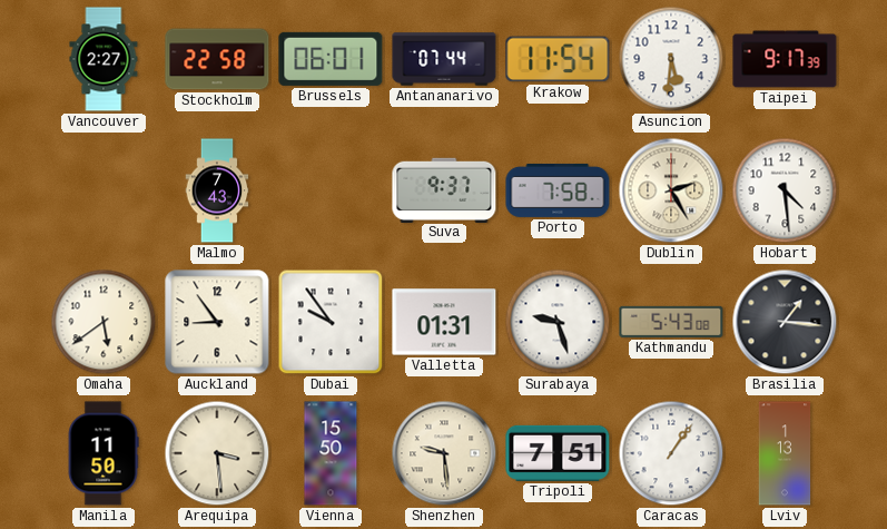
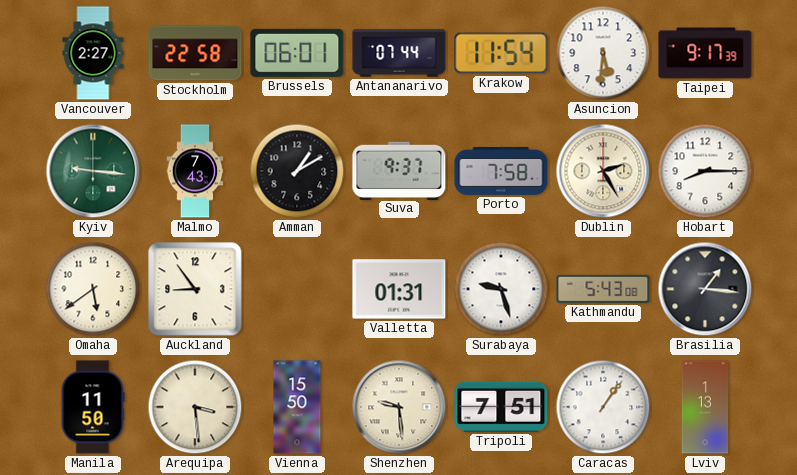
Kyiv: none -> 9:16 (93, 171)
Amman: none -> 1:10 (297, 171)
Hobart: 4:29 -> 8:15 (705, 171)
Dubai: 9:54 -> none (331, 322)
